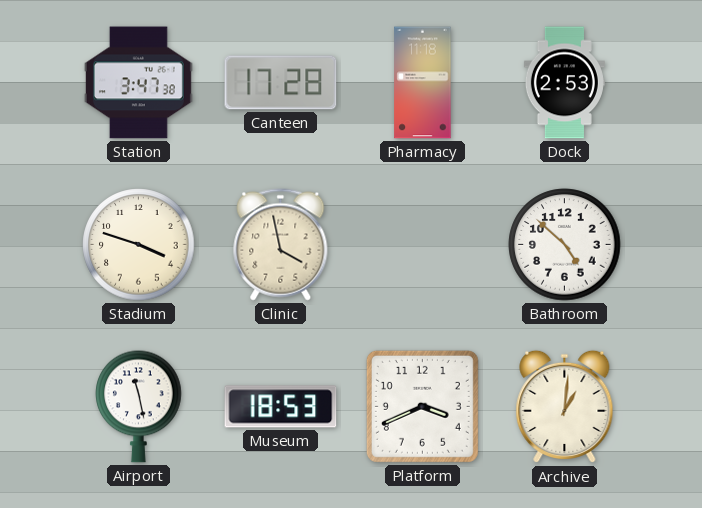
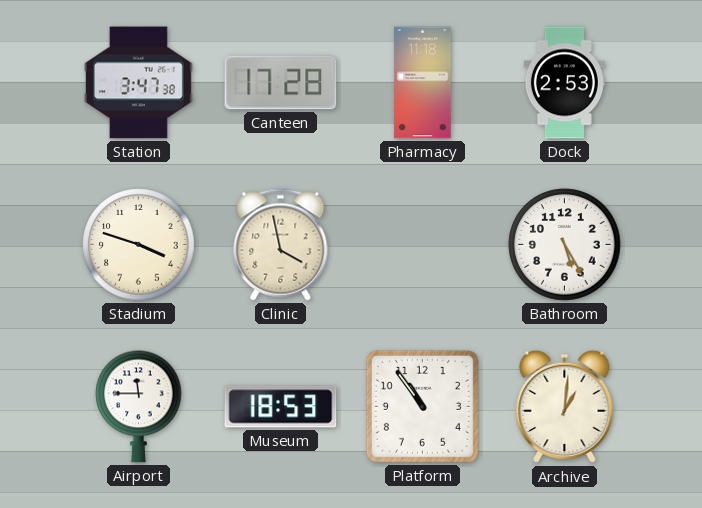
Bathroom: 4:52 -> 5:25 (565, 245)
Airport: 11:28 -> 11:45 (139, 406)
Platform: 3:41 -> 10:54 (422, 406)
